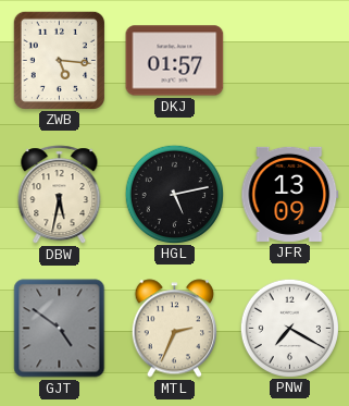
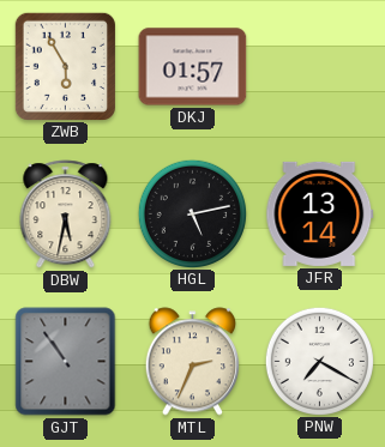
ZWB: 5:16 -> 5:55 (65, 66)
JFR: 13:09 -> 13:14 (320, 213)
GJT: 4:51 -> 10:54 (66, 362)
